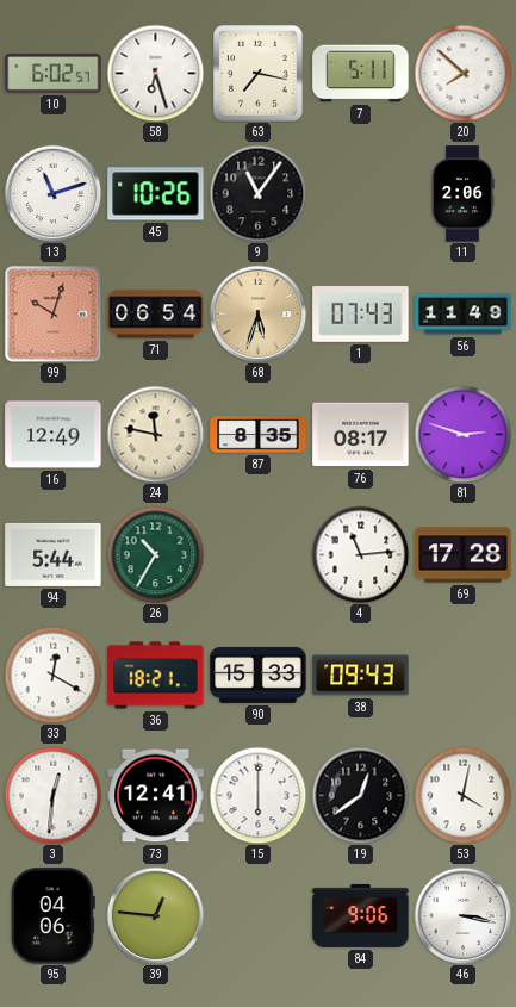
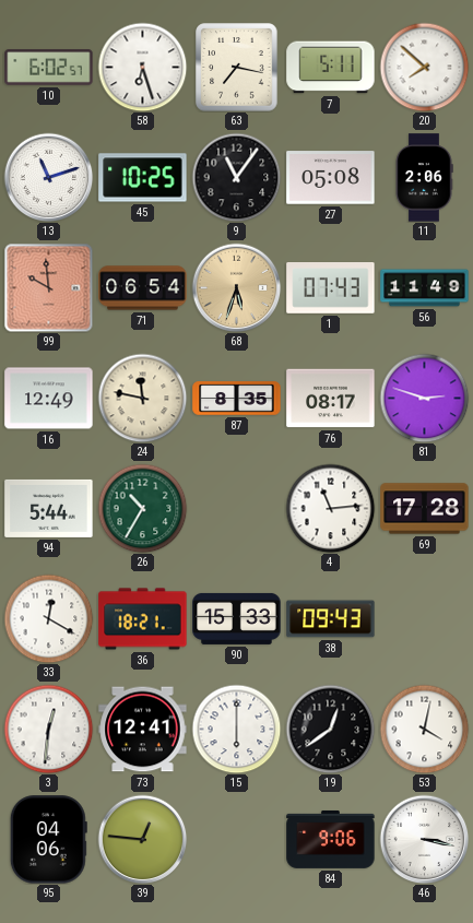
45: 10:26 -> 10:25 (143, 178)
27: none -> 05:08 (331, 178)
99: 10:03 -> 9:59 (48, 287)
